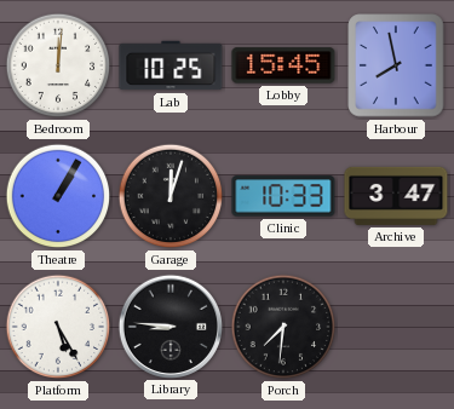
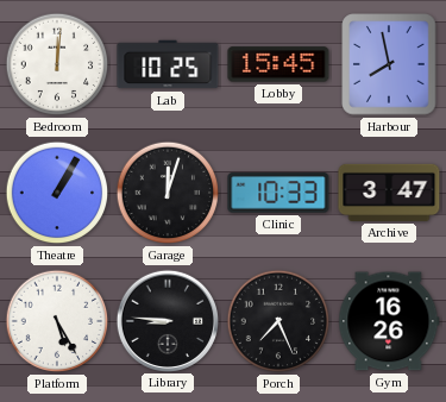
Porch: 7:31 -> 7:26 (278, 321)
Gym: none -> 16:26 (389, 321)
